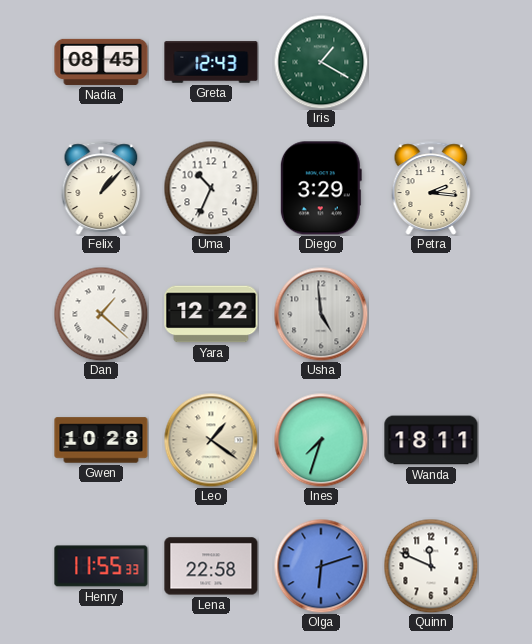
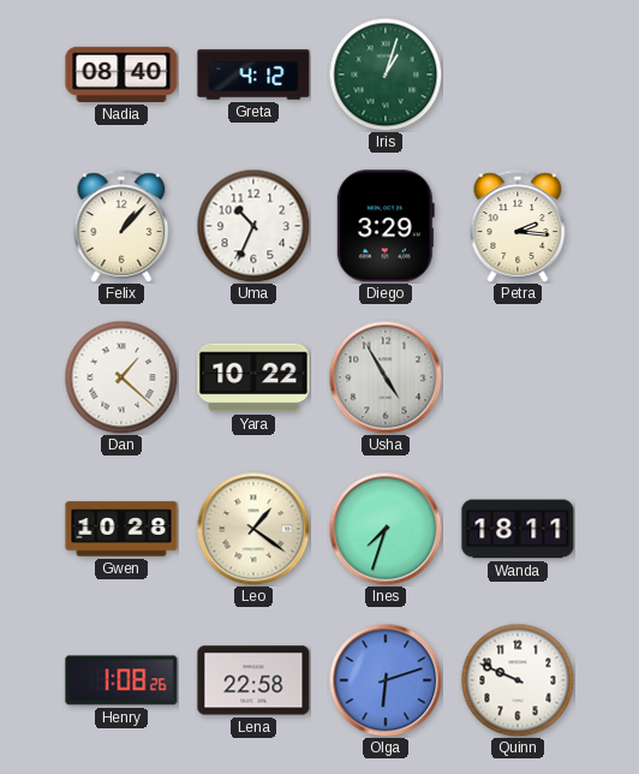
Nadia: 08:45 -> 08:40 (121, 75)
Greta: 12:43 -> 4:12 (253, 75)
Iris: 1:20 -> 1:03 (386, 75)
Yara: 12:22 -> 10:22 (253, 377)
Usha: 4:59 -> 4:55 (386, 377)
Henry: 11:55 -> 1:08 (121, 680)
Quinn: 11:49 -> 9:49 (518, 680)
